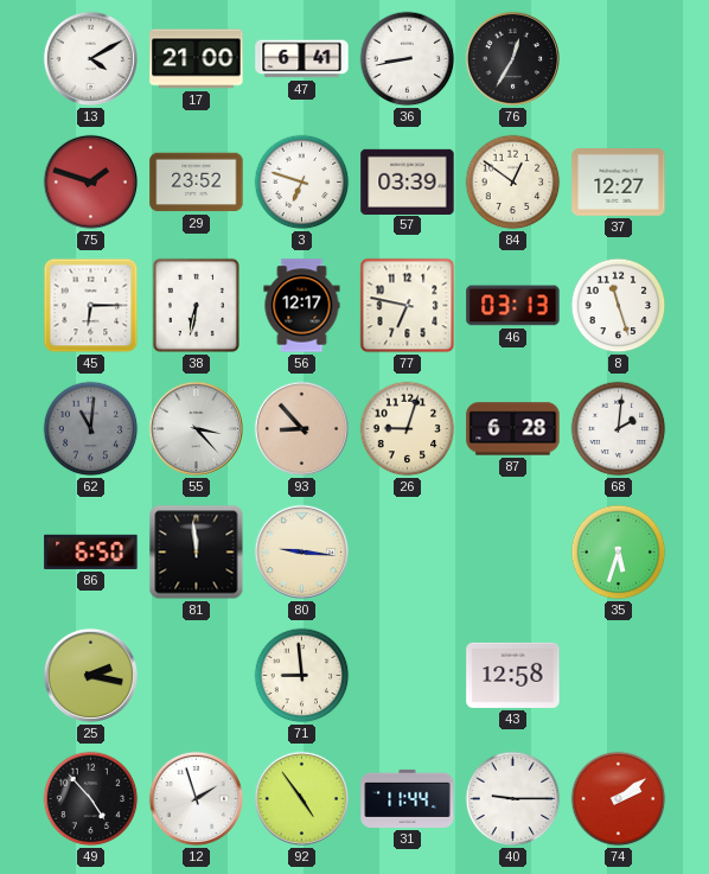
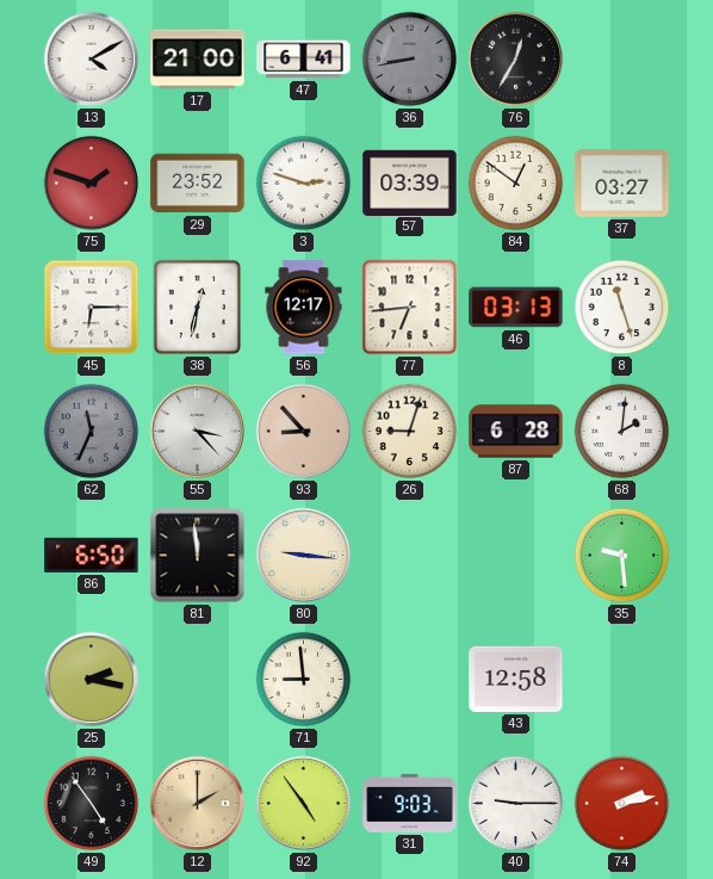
36 dial: white -> grey (410, 60)
3: 6:48 -> 2:48 (304, 184)
37: 12:27 -> 03:27 (622, 184)
38: 6:32 -> 12:32 (197, 307)
77: 6:47 -> 6:44 (410, 308)
62: 11:01 -> 11:34 (92, 432)
35: 5:33 -> 9:29 (622, 556)
49: 4:53 -> 4:54 (92, 804)
12: 1:57 -> 2:00 (197, 803)
12 dial: white -> champagne (197, 803)
31: 11:44 -> 9:03 (410, 803)
74: 2:09 -> 2:13 (622, 804)
